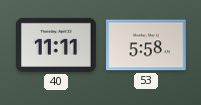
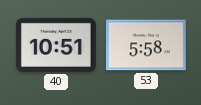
40: 11:11 -> 10:51 (56, 45)
